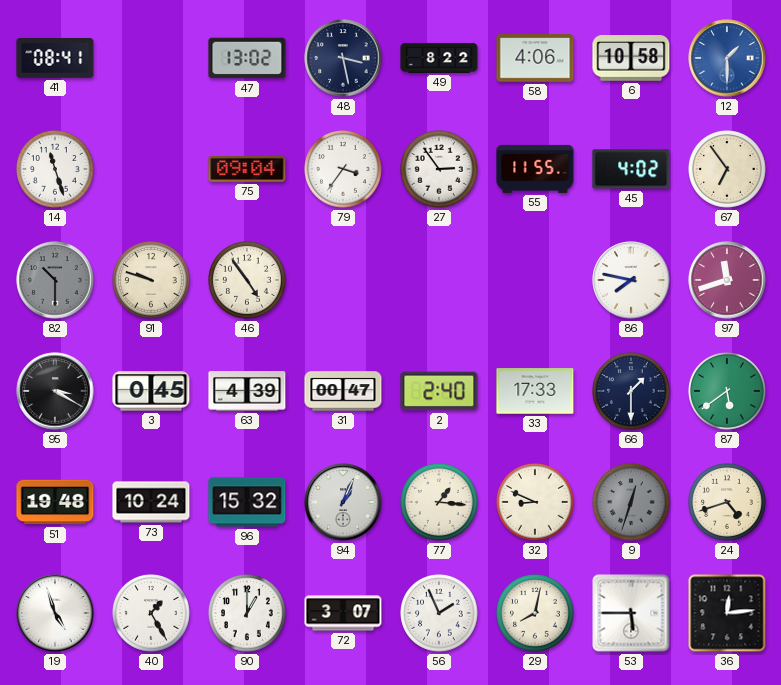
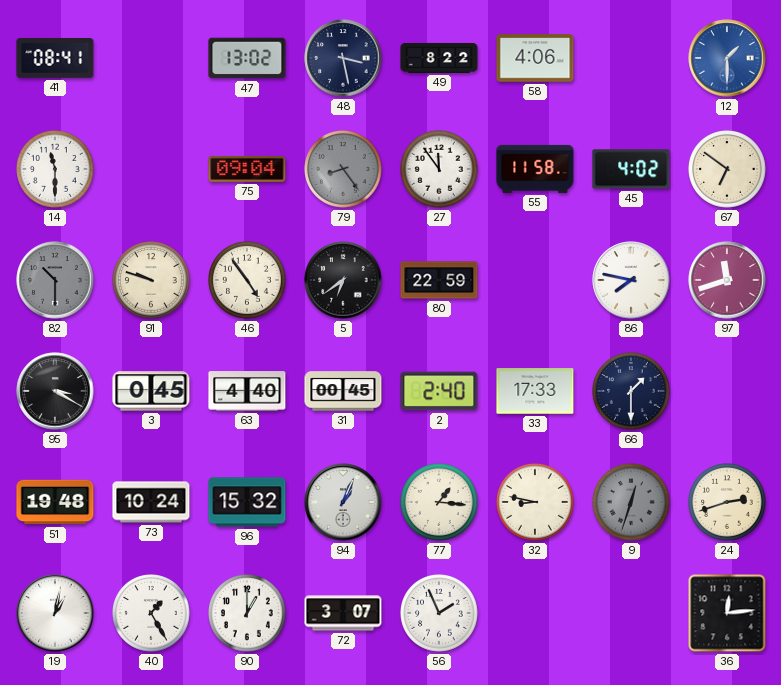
6: 10:58 -> none (631, 58)
14: 11:27 -> 11:30 (55, 169)
79: 3:36 -> 8:24 (343, 169)
79 dial: white -> grey (343, 169)
27: 2:54 -> 11:54 (439, 169)
55: 11:55 -> 11:58 (535, 169)
67: 6:54 -> 6:51 (727, 169)
5: none -> 6:39 (343, 280)
80: none -> 22:59 (439, 280)
63: 4:39 -> 4:40 (247, 391)
31: 00:47 -> 00:45 (343, 391)
87: 5:39 -> none (727, 391)
32: 8:49 -> 8:47 (535, 502)
24: 4:42 -> 2:42 (727, 502)
19: 4:57 -> 1:02 (55, 613)
29: 8:02 -> none (535, 613)
53: 5:45 -> none (631, 613)
